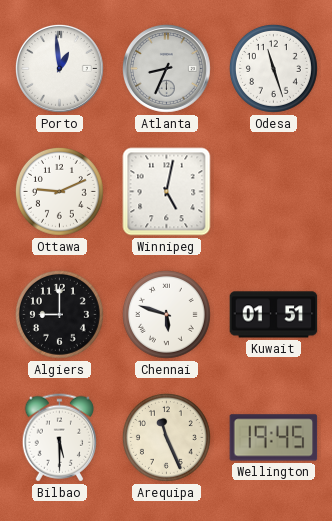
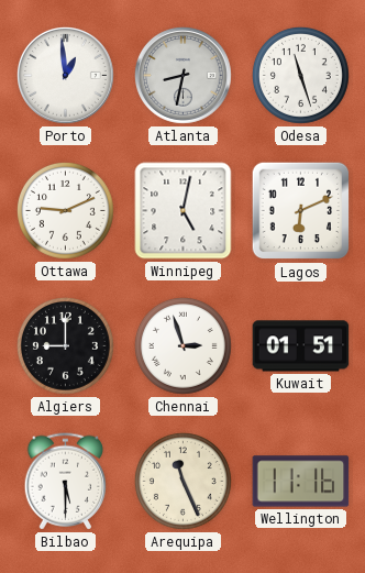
Atlanta: 8:34 -> 8:32 (184, 76)
Lagos: none -> 6:11 (301, 211)
Chennai: 5:48 -> 2:57 (182, 345)
Wellington: 19:45 -> 11:16 (301, 482)
